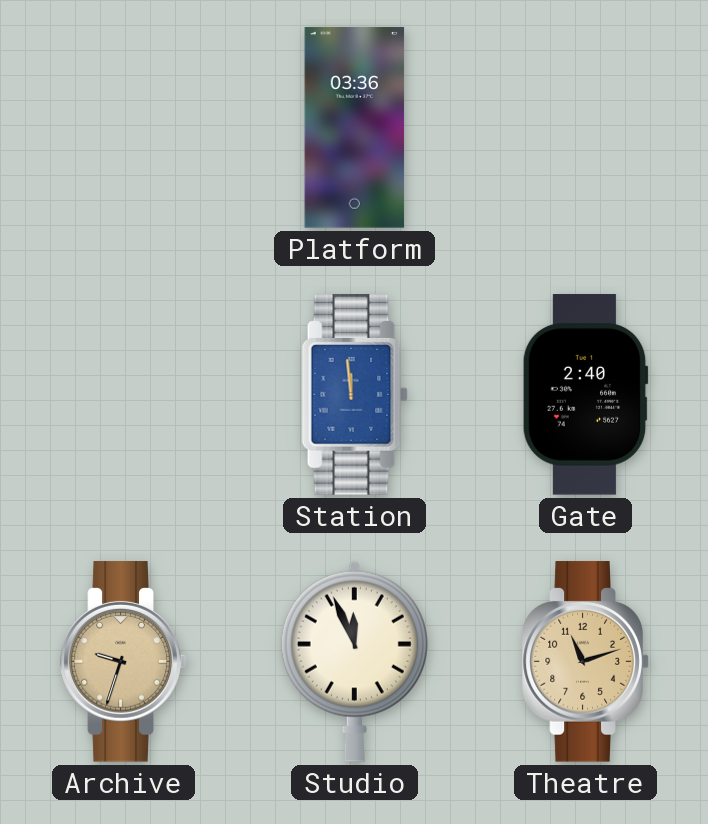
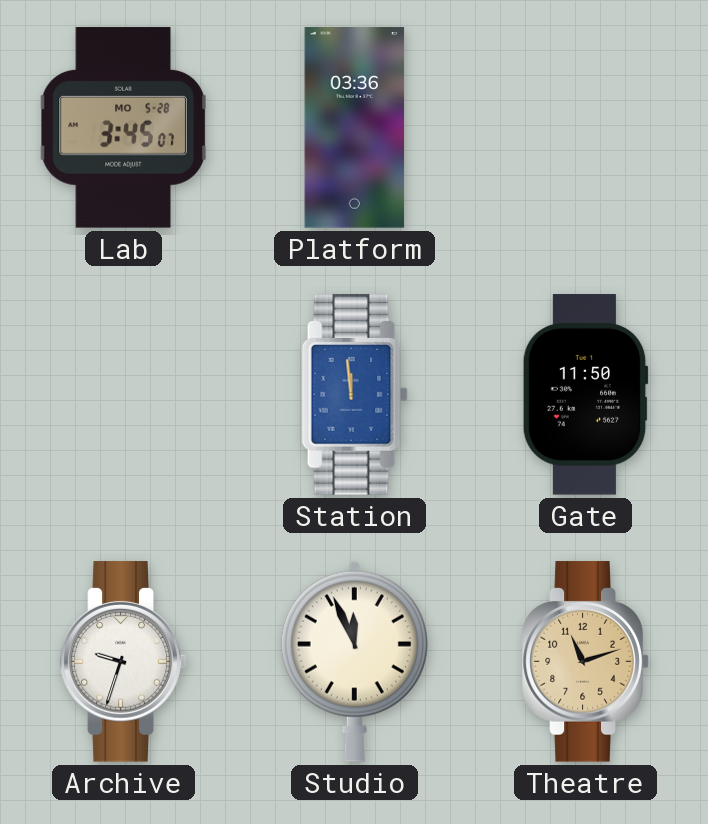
Lab: none -> 3:45 (123, 128)
Gate: 2:40 -> 11:50 (585, 395)
Archive dial: champagne -> white (124, 662)
